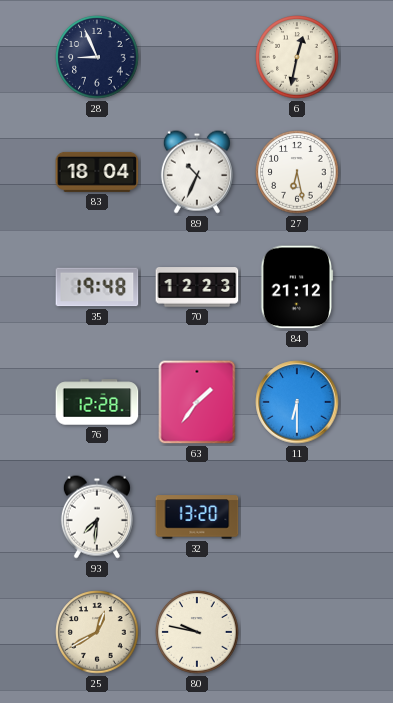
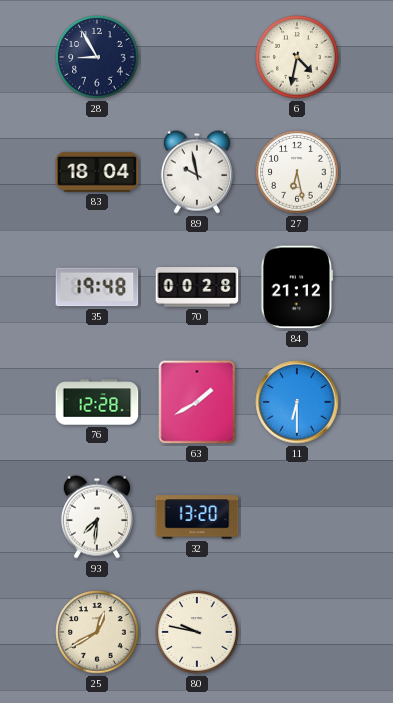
28: 8:56 -> 8:55 (97, 57)
6: 12:32 -> 4:32 (297, 57)
89: 10:34 -> 9:58 (197, 172)
70: 12:23 -> 00:28 (197, 287)
63: 1:36 -> 1:40 (197, 402)
